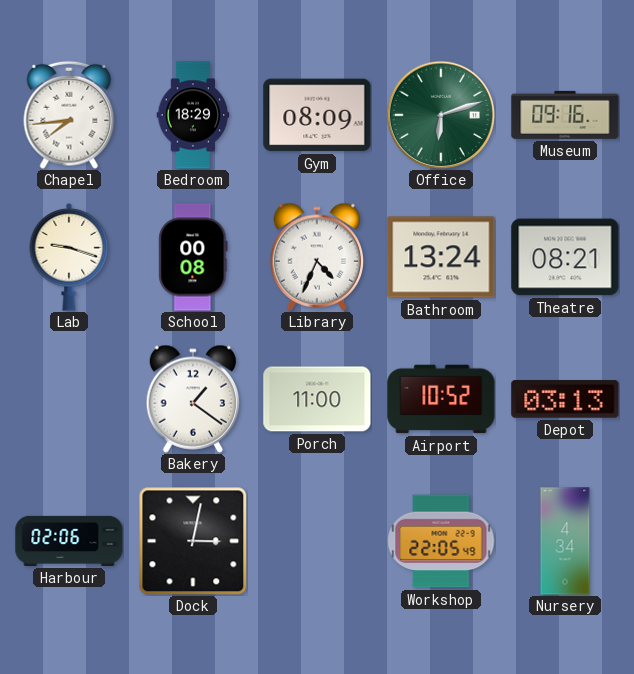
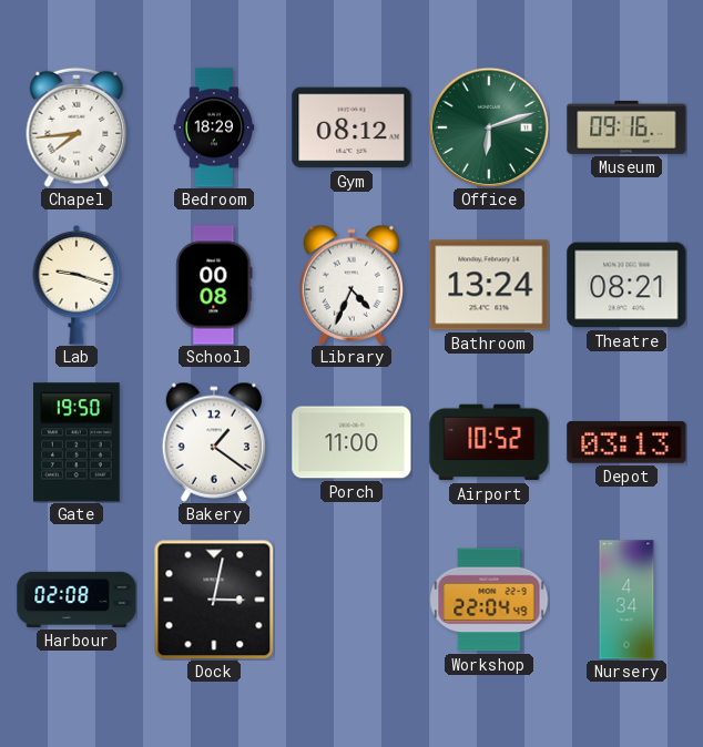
Gym: 08:09 -> 08:12 (351, 127)
Gate: none -> 19:50 (78, 442)
Harbour: 02:06 -> 02:08 (77, 600)
Workshop: 22:05 -> 22:04 (489, 600)
